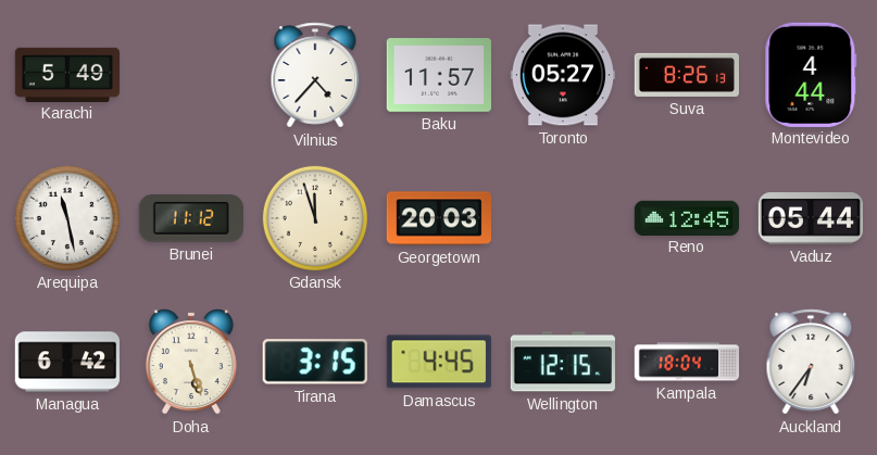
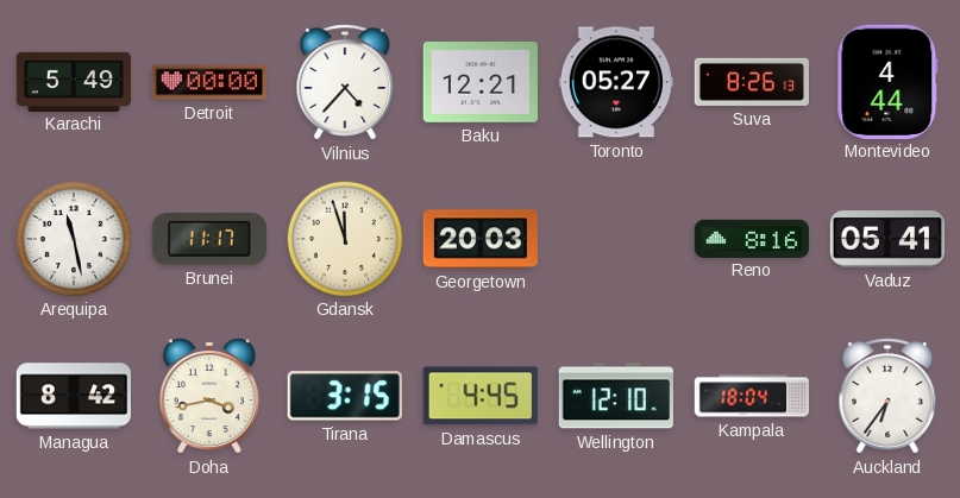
Detroit: none -> 00:00 (208, 82)
Baku: 11:57 -> 12:21 (479, 83)
Brunei: 11:12 -> 11:17 (209, 239)
Reno: 12:45 -> 8:16 (751, 238)
Vaduz: 05:44 -> 05:41 (886, 239)
Managua: 6:42 -> 8:42 (73, 396)
Doha: 5:27 -> 3:43 (209, 396)
Wellington: 12:15 -> 12:10 (616, 396)
